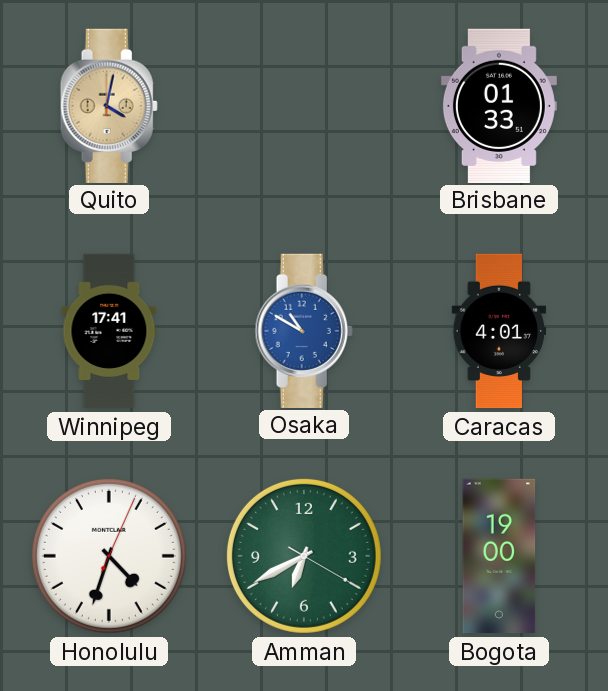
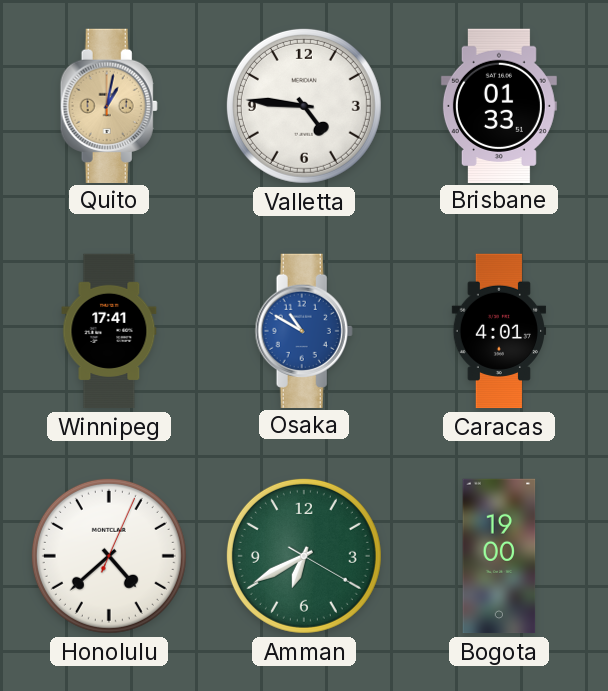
Quito: 4:02 -> 1:02 (109, 105)
Valletta: none -> 4:46 (304, 106)
Honolulu: 4:33 -> 4:38 (109, 556)
